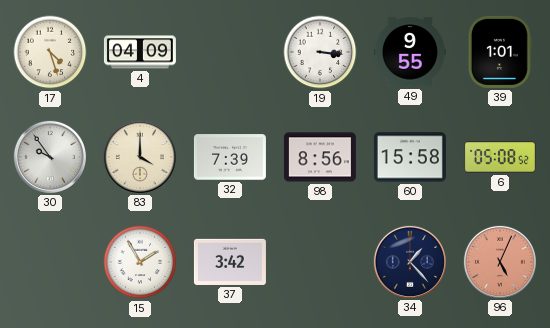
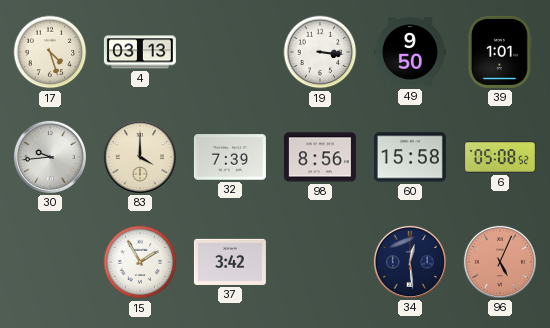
4: 04:09 -> 03:13 (140, 52)
49: 9:55 -> 9:50 (410, 52)
30: 9:54 -> 9:44 (50, 157)
34: 1:23 -> 12:29 (410, 262)
